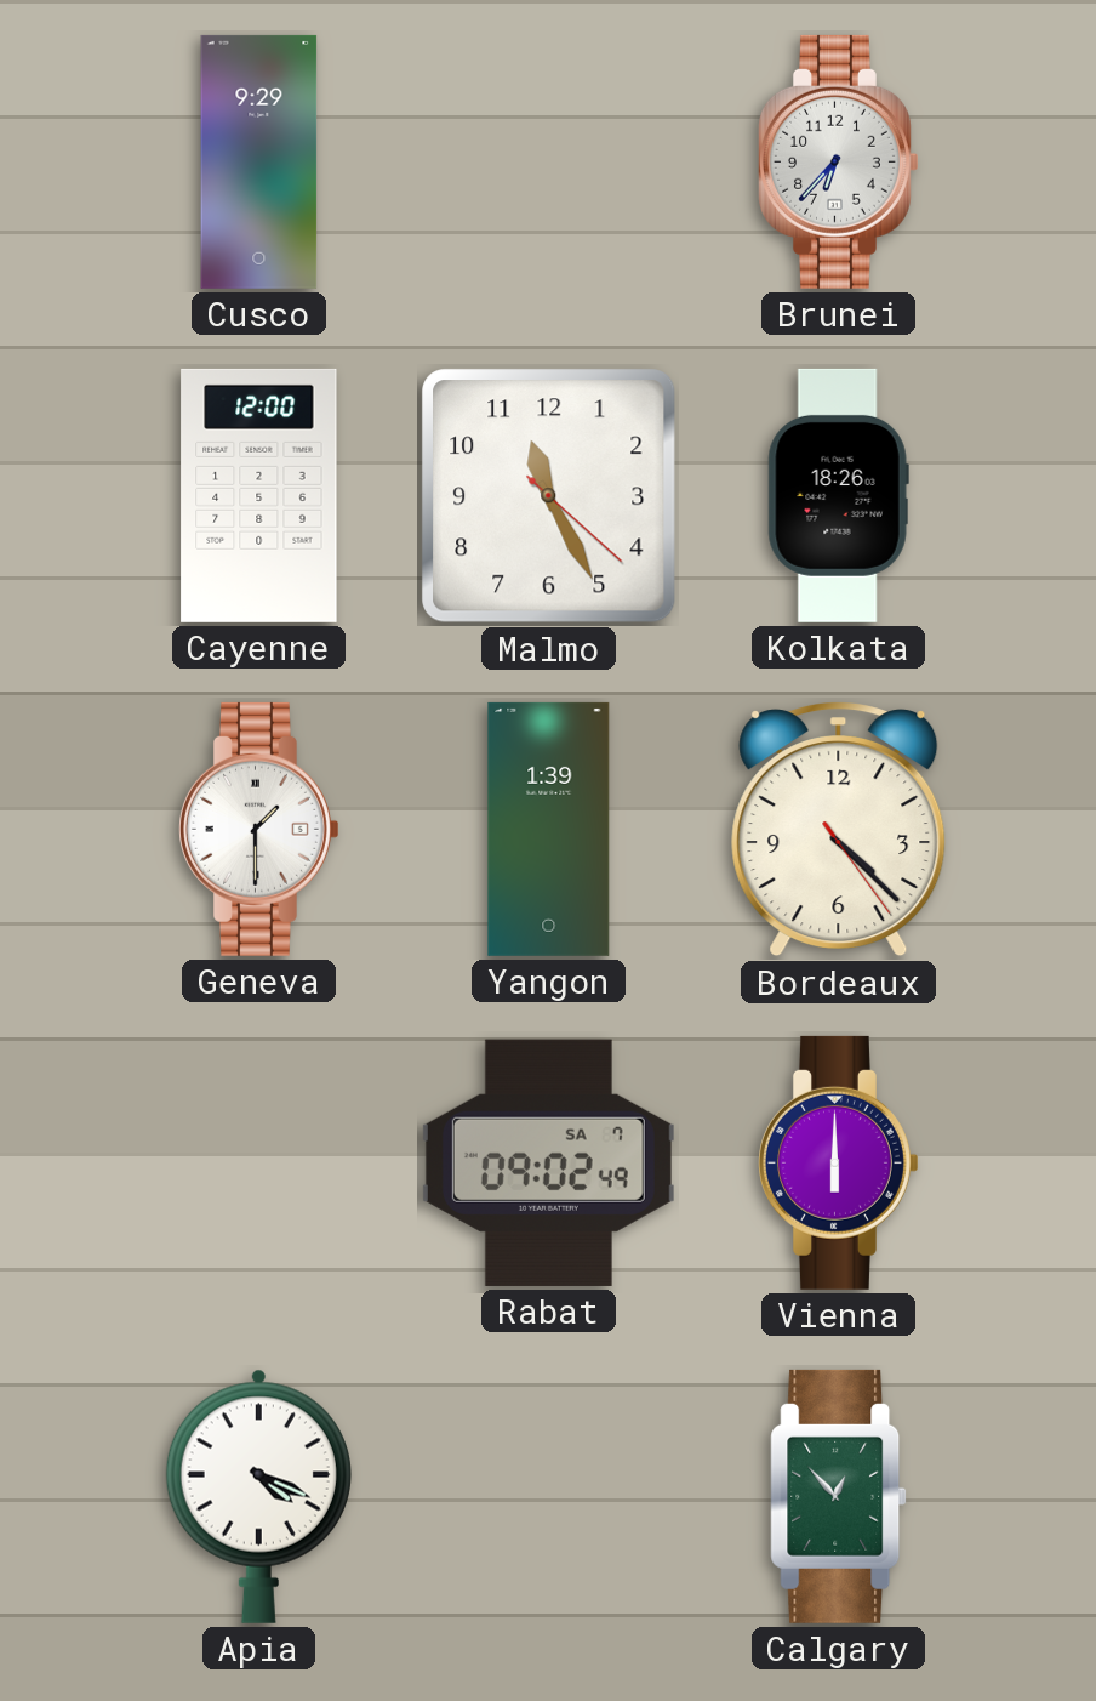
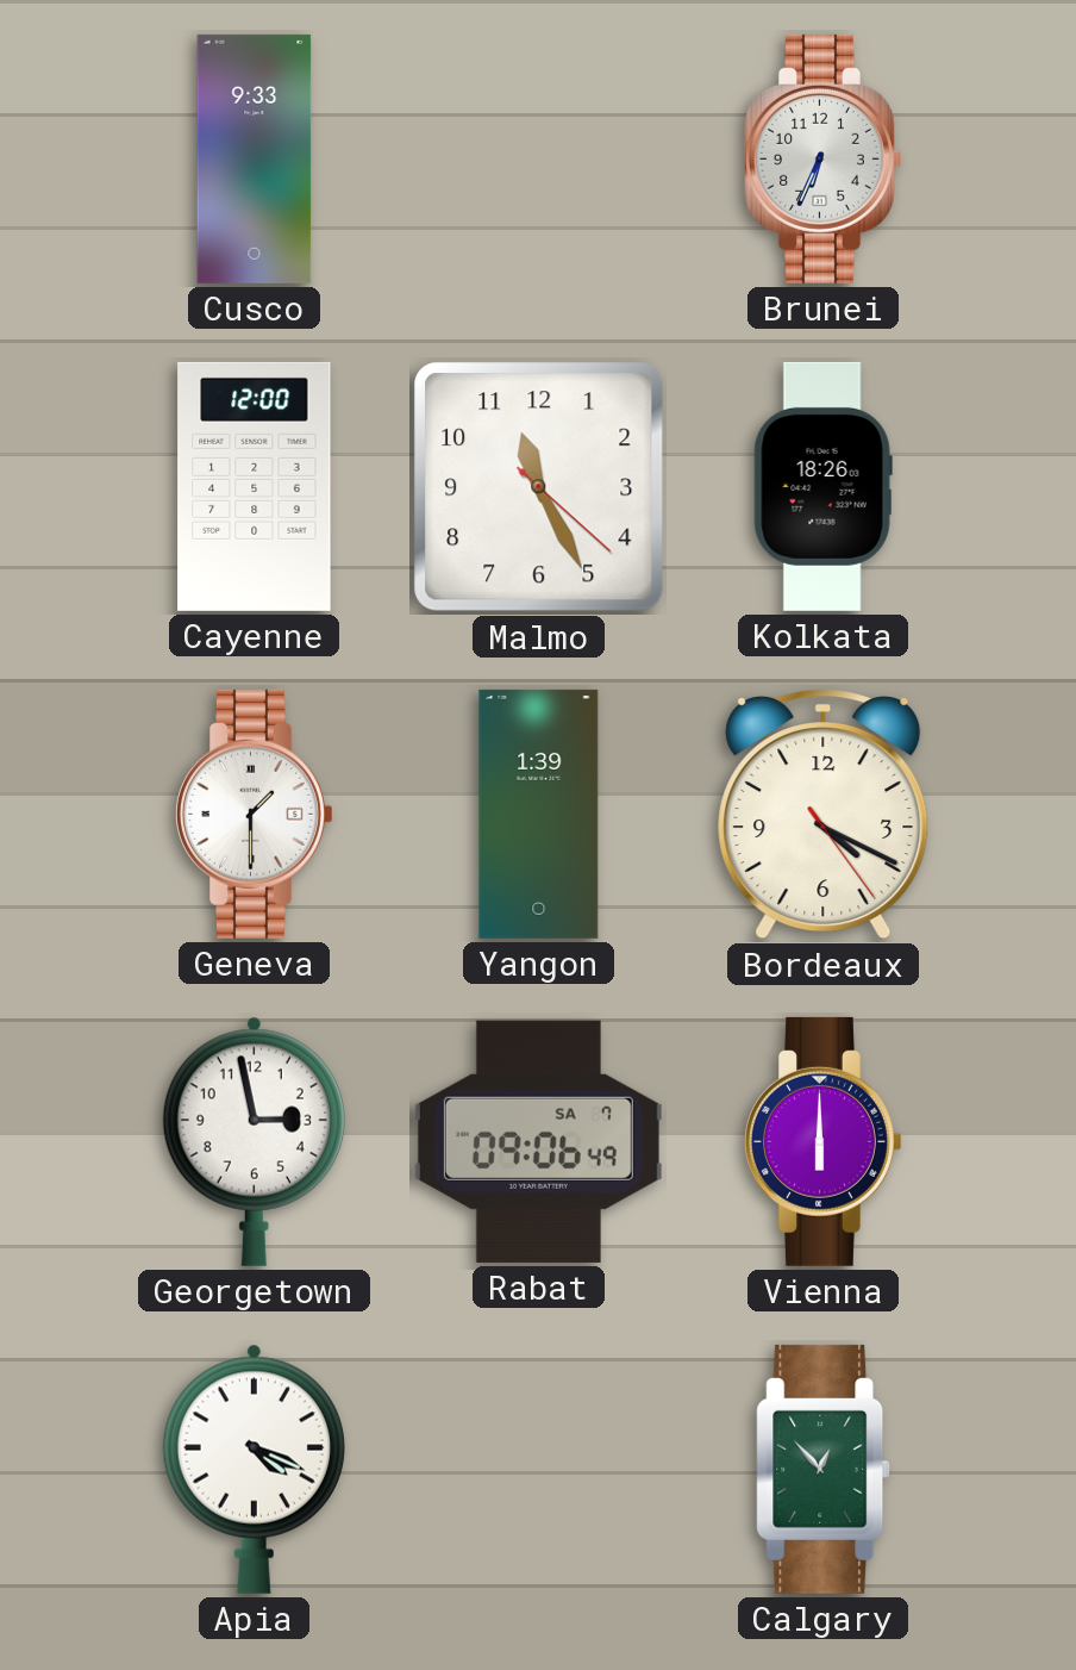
Cusco: 9:29 -> 9:33 (255, 158)
Brunei: 6:37 -> 6:34 (824, 158)
Bordeaux: 4:22 -> 4:19 (824, 815)
Georgetown: none -> 2:58 (254, 1141)
Rabat: 09:02 -> 09:06 (538, 1141)
